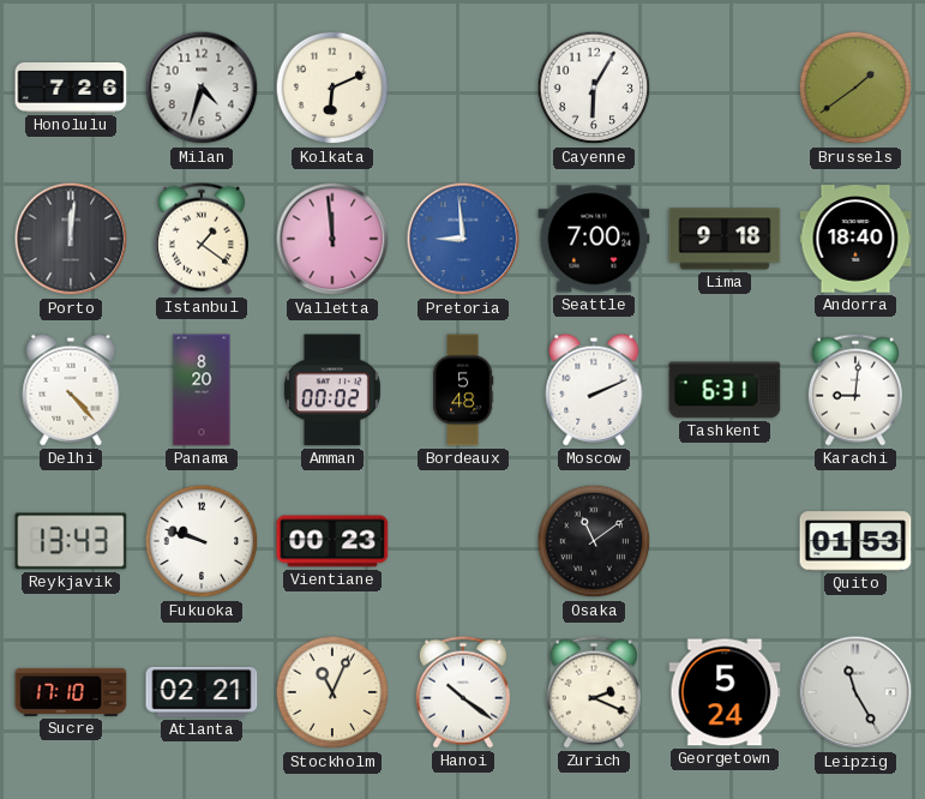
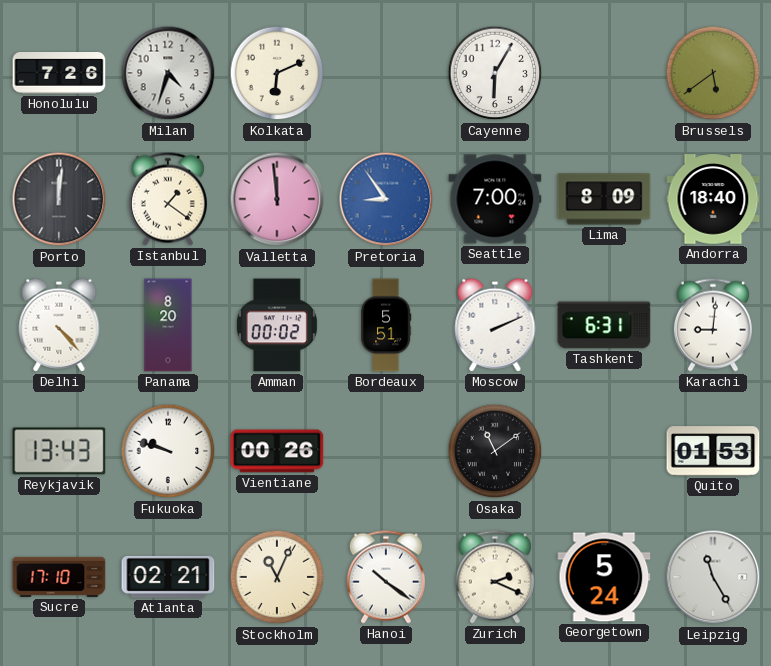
Brussels: 1:39 -> 5:39 (713, 73)
Pretoria: 8:59 -> 8:54 (386, 199)
Lima: 9:18 -> 8:09 (604, 199)
Bordeaux: 5:48 -> 5:51 (386, 325)
Vientiane: 00:23 -> 00:26 (277, 451)
